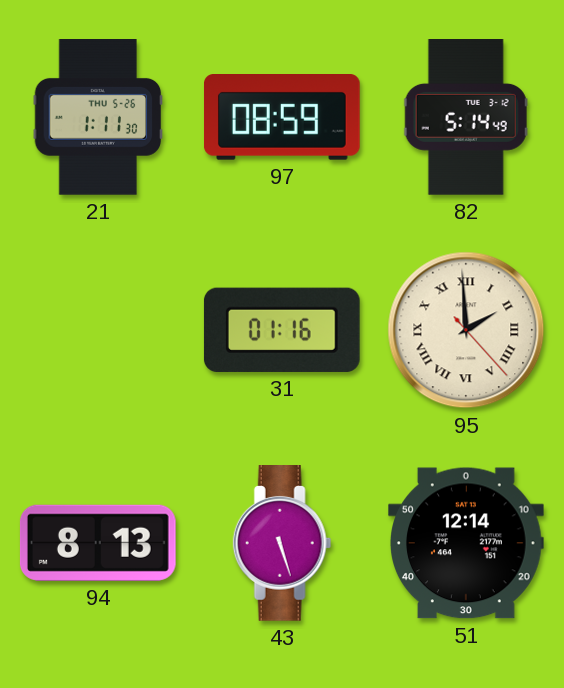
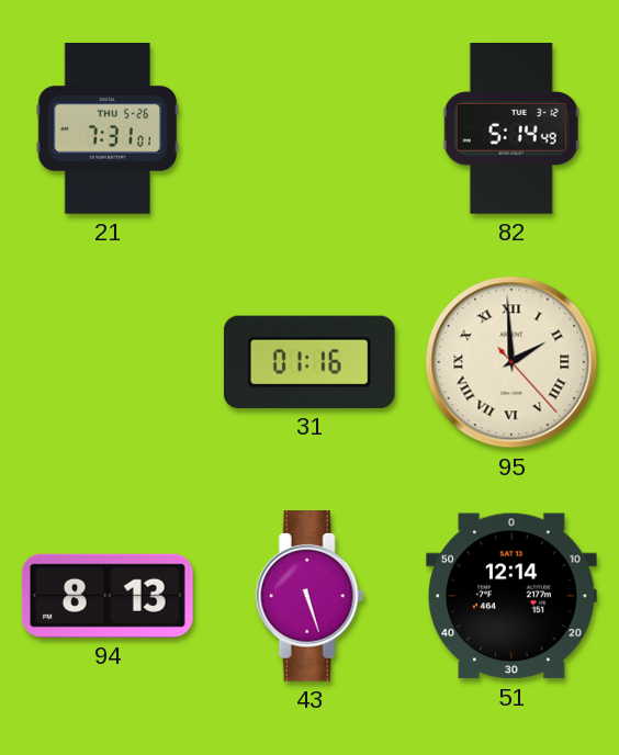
21: 1:11 -> 7:31 (108, 129)
97: 08:59 -> none (283, 118)
